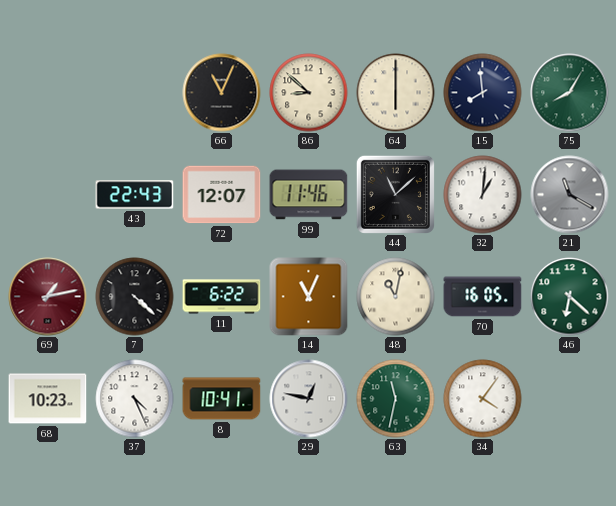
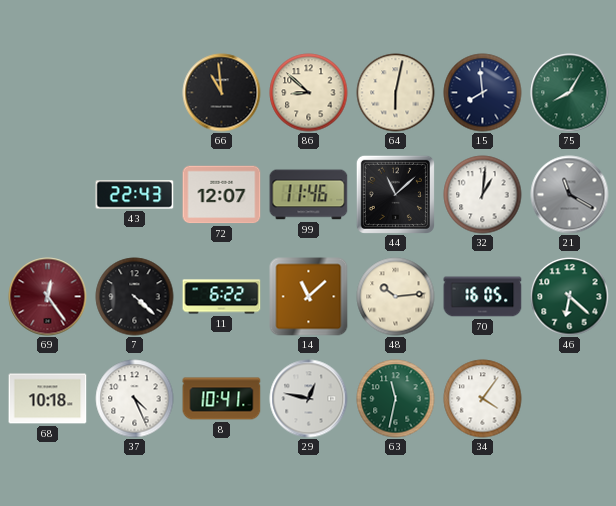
66: 11:04 -> 10:59 (222, 93)
64: 6:00 -> 6:02 (396, 93)
69: 1:13 -> 12:24 (48, 297)
14: 11:04 -> 11:08 (309, 297)
48: 11:02 -> 10:14 (396, 297)
68: 10:23 -> 10:18 (48, 399)
